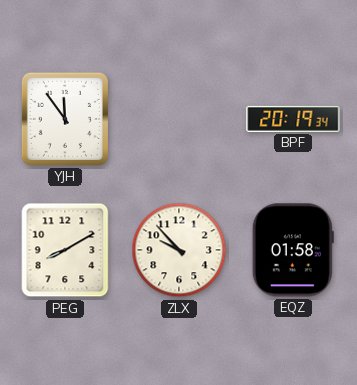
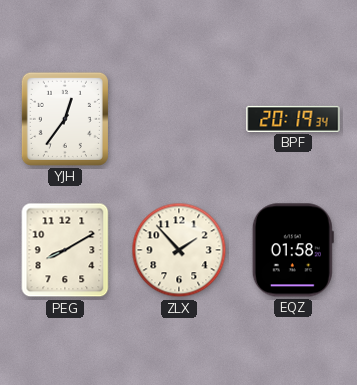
YJH: 11:54 -> 12:36 (65, 119)
ZLX: 9:53 -> 1:53 (179, 250)
